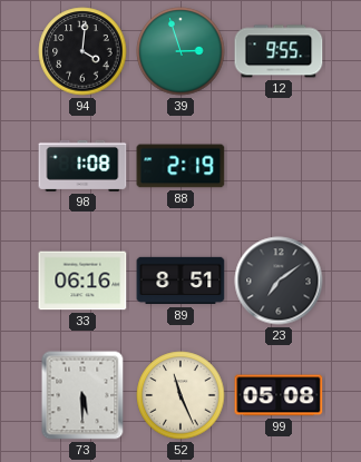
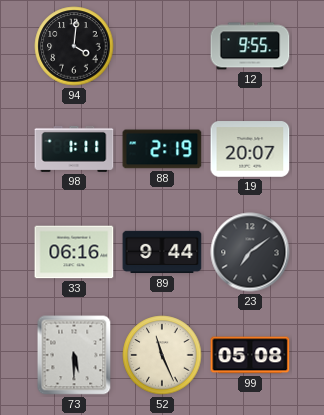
39: 2:57 -> none (180, 51)
98: 1:08 -> 1:11 (74, 149)
19: none -> 20:07 (250, 149)
89: 8:51 -> 9:44 (162, 252)
